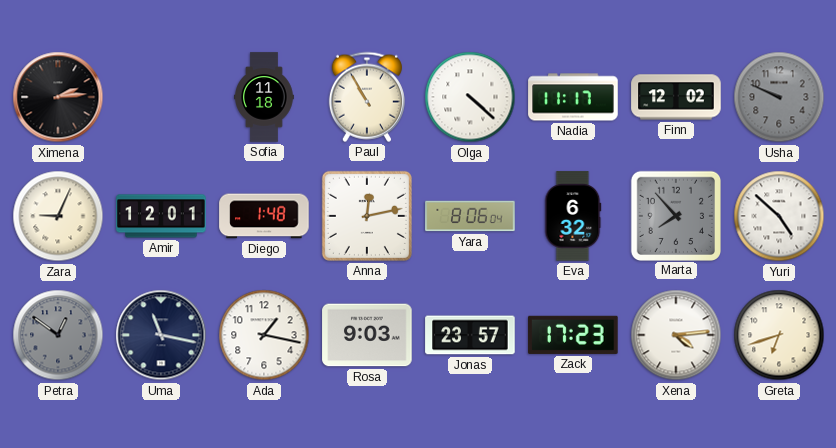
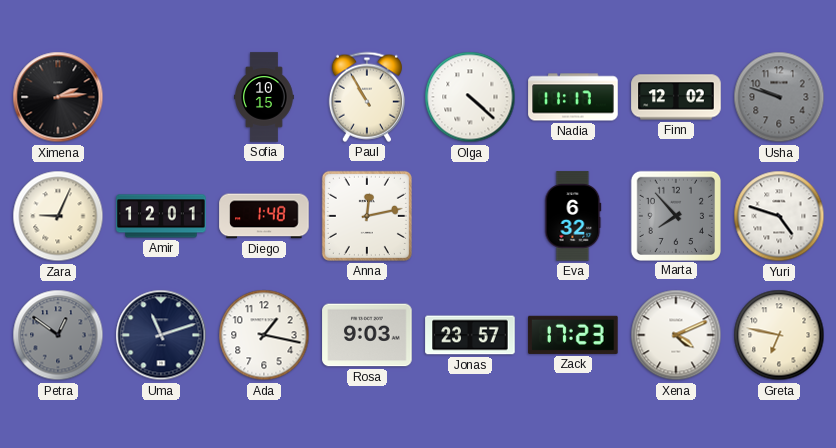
Sofia: 11:18 -> 10:15 (265, 97)
Usha: 9:49 -> 9:48 (779, 97)
Yara: 8:06 -> none (470, 216)
Yuri: 4:52 -> 4:48 (779, 216)
Uma: 11:17 -> 11:12 (161, 335)
Xena: 4:14 -> 4:11 (676, 335)
Greta: 6:42 -> 6:47 (779, 335)
